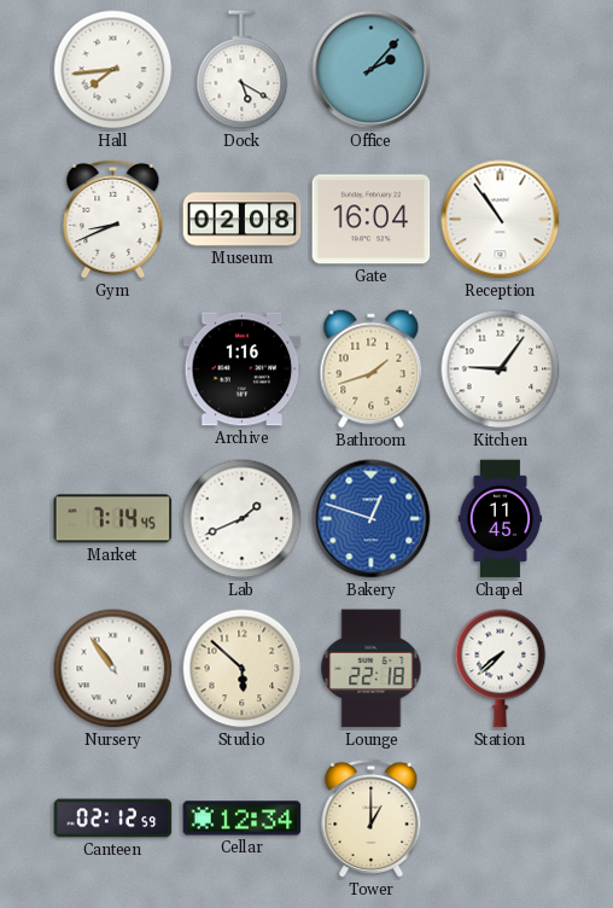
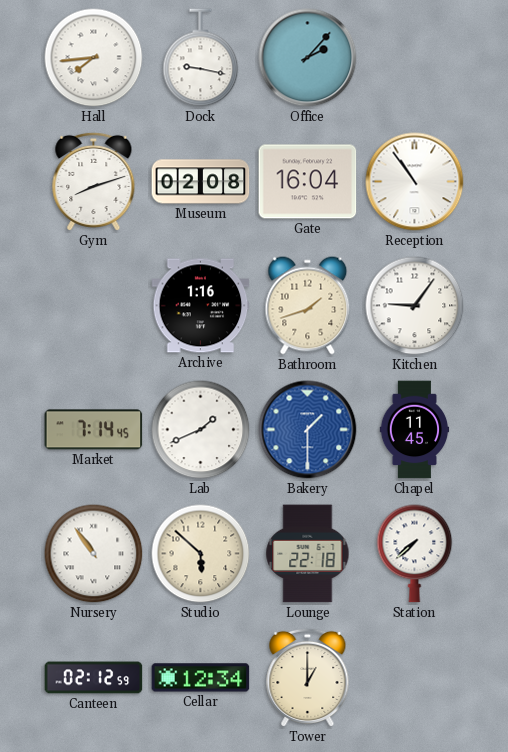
Dock: 5:20 -> 9:17 (201, 58)
Gym: 8:41 -> 8:12 (94, 182)
Bakery: 12:48 -> 1:30 (308, 430)
